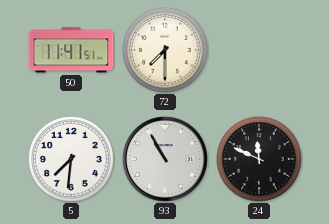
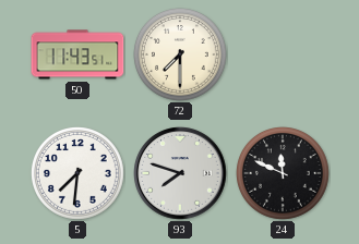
50: 11:41 -> 11:43 (77, 54)
93: 10:55 -> 7:48 (180, 173)
